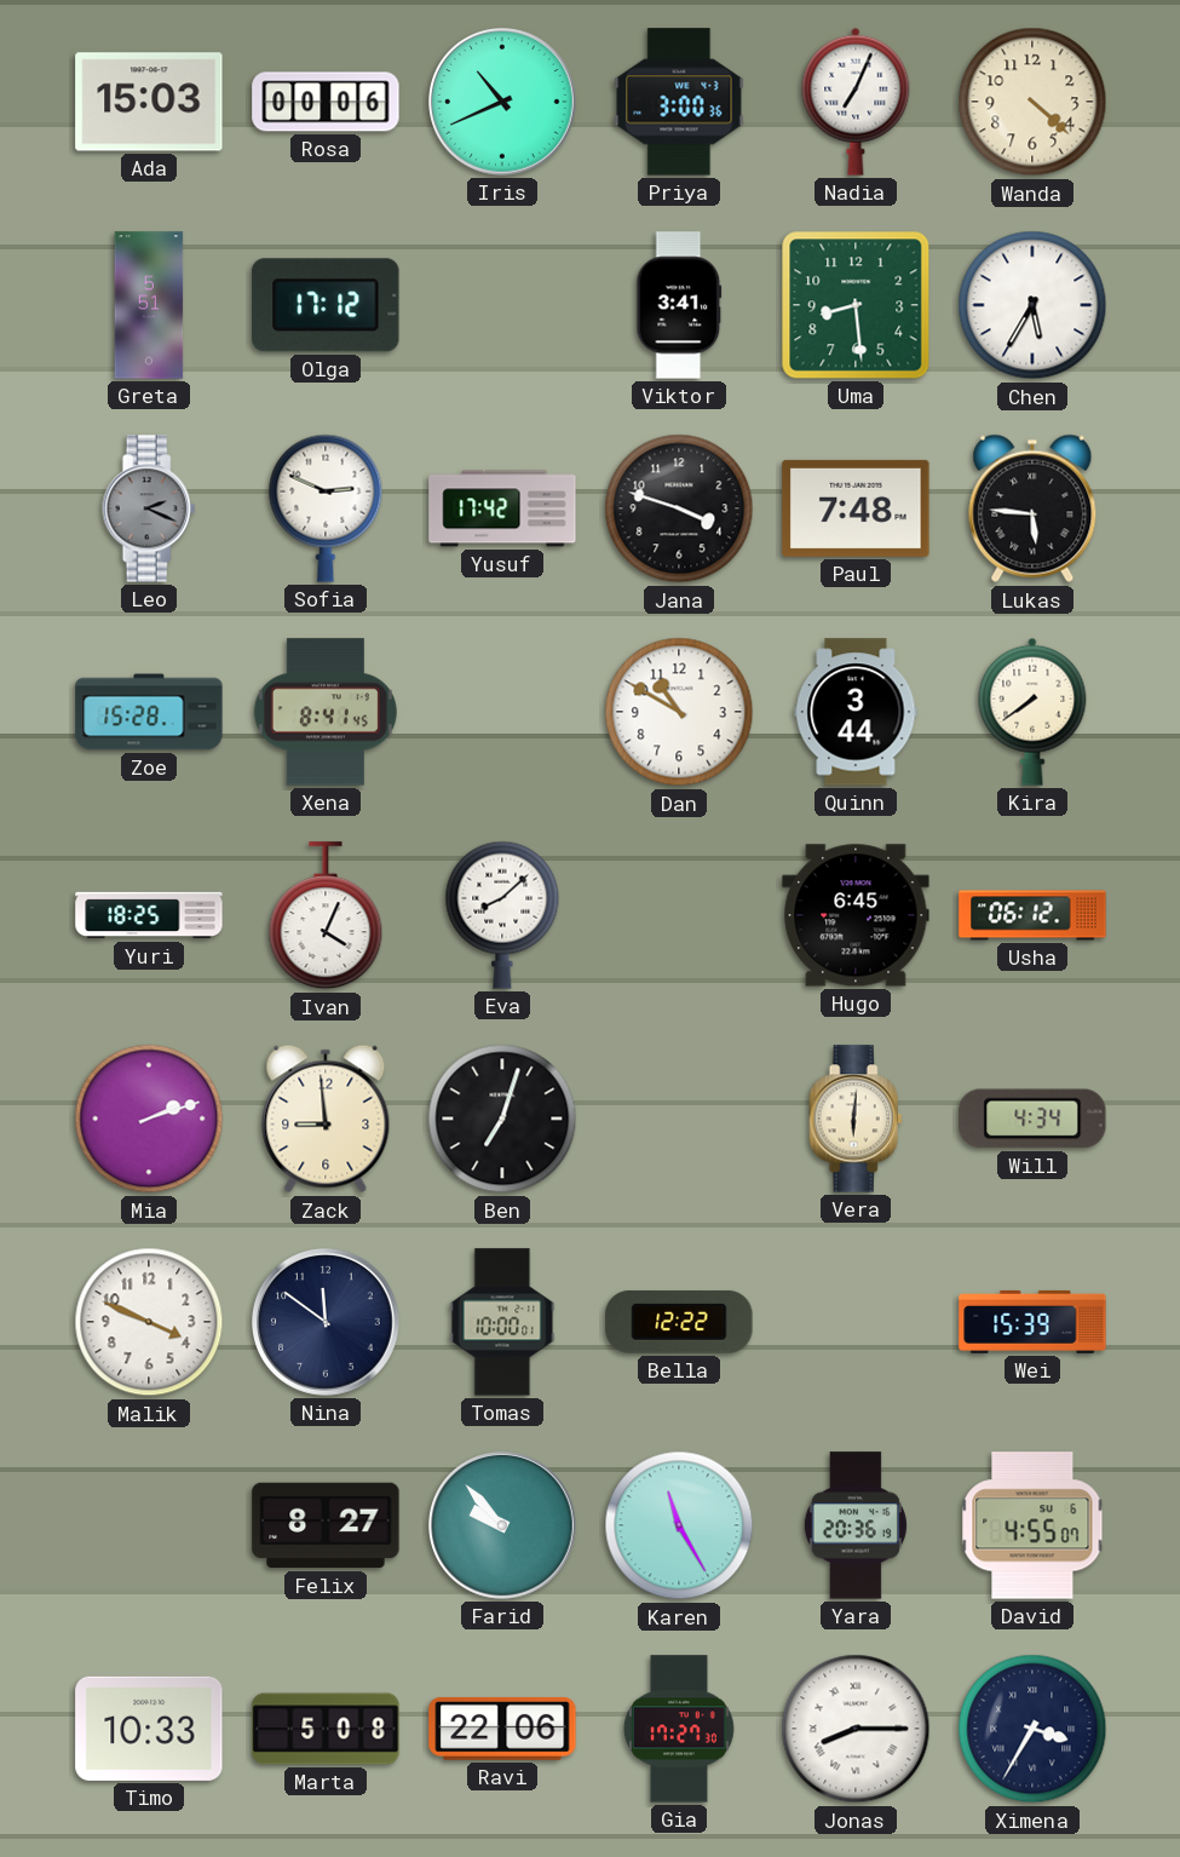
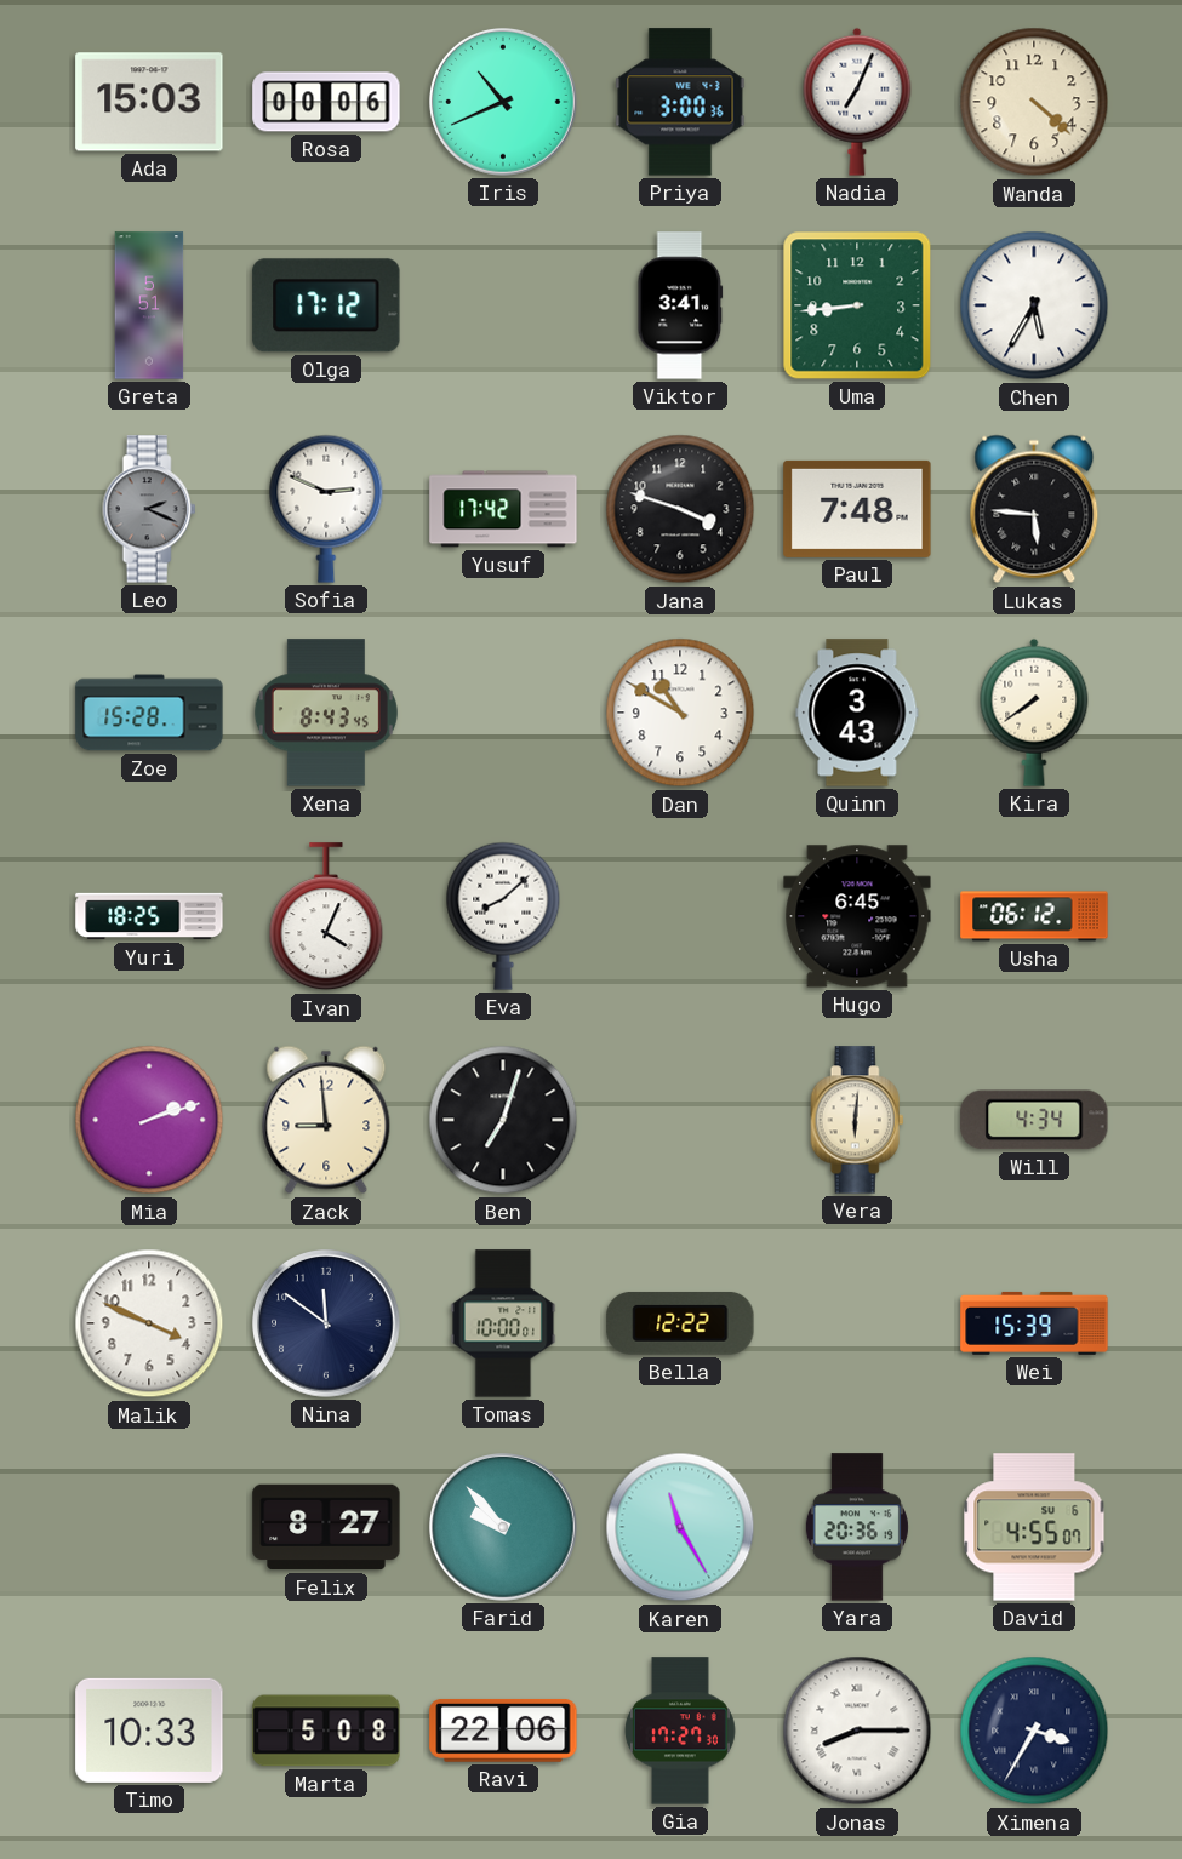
Uma: 8:29 -> 8:44 (857, 305)
Xena: 8:41 -> 8:43 (326, 713)
Quinn: 3:44 -> 3:43 (857, 713)
